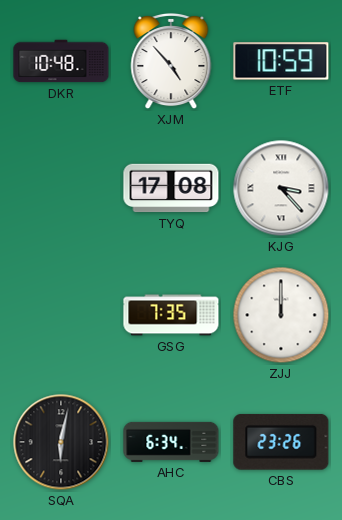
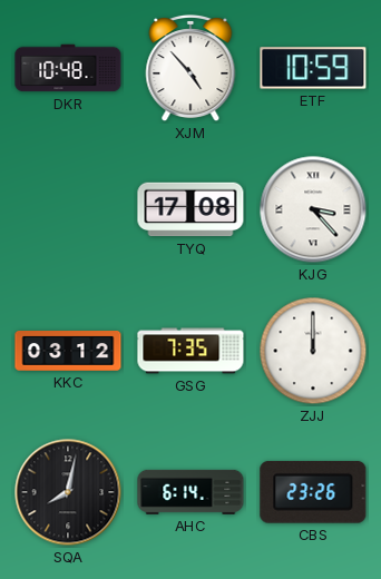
KKC: none -> 03:12 (68, 352)
SQA: 6:02 -> 8:02 (68, 492)
AHC: 6:34 -> 6:14 (190, 492)
